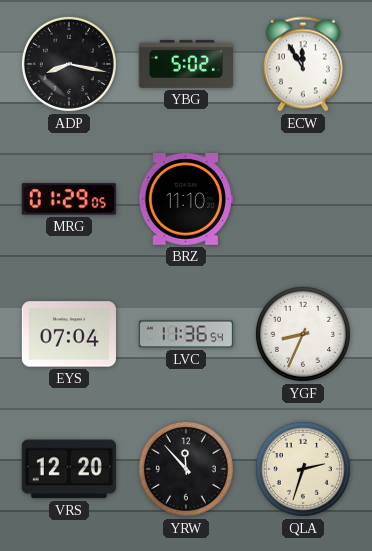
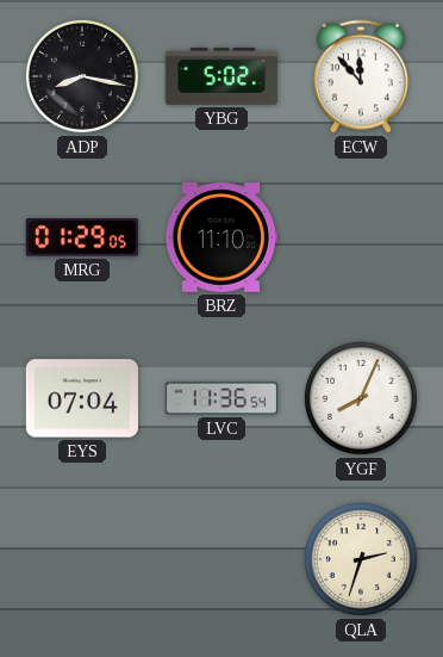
ECW: 11:55 -> 11:53 (361, 76)
YGF: 8:34 -> 8:04 (361, 398)
VRS: 12:20 -> none (69, 469)
YRW: 11:53 -> none (186, 469)
